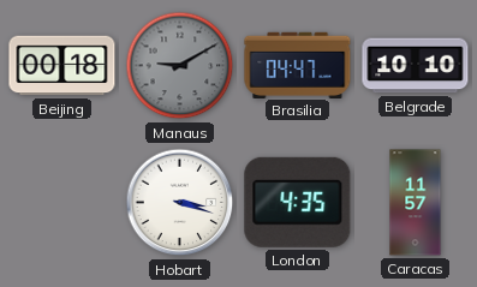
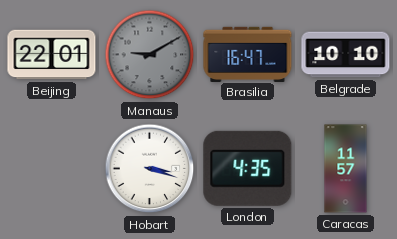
Beijing: 00:18 -> 22:01 (52, 55)
Brasilia: 04:47 -> 16:47 (248, 54)
